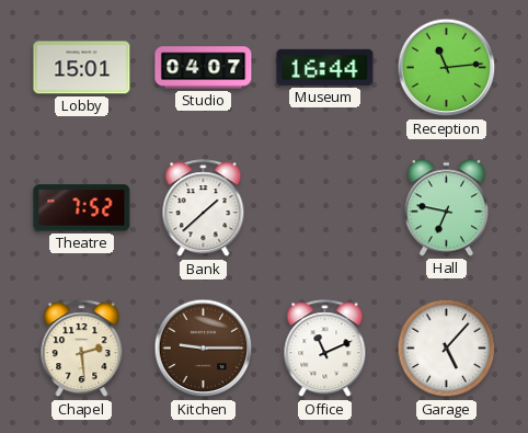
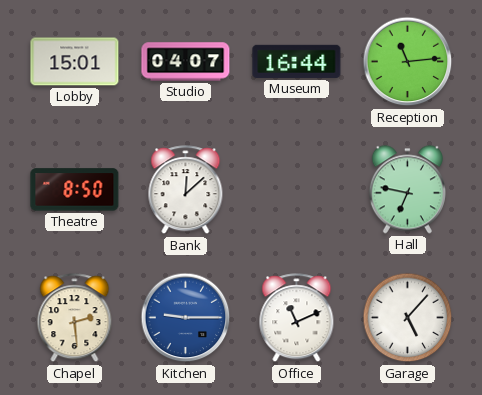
Theatre: 7:52 -> 8:50 (75, 190)
Bank: 1:38 -> 12:08 (186, 190)
Kitchen dial: brown -> blue (186, 318)
